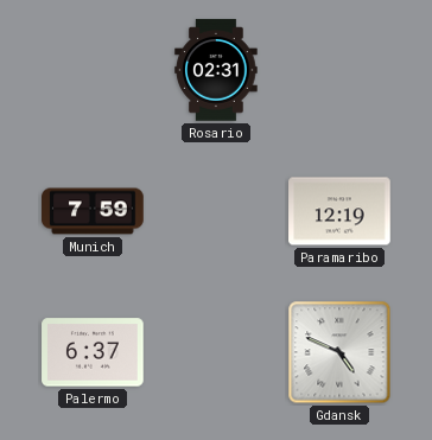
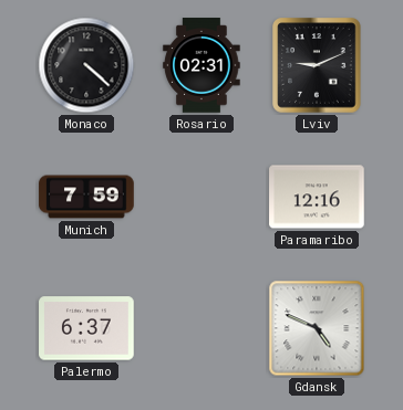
Monaco: none -> 4:22 (86, 65)
Lviv: none -> 9:11 (317, 65)
Paramaribo: 12:19 -> 12:16 (317, 197)
